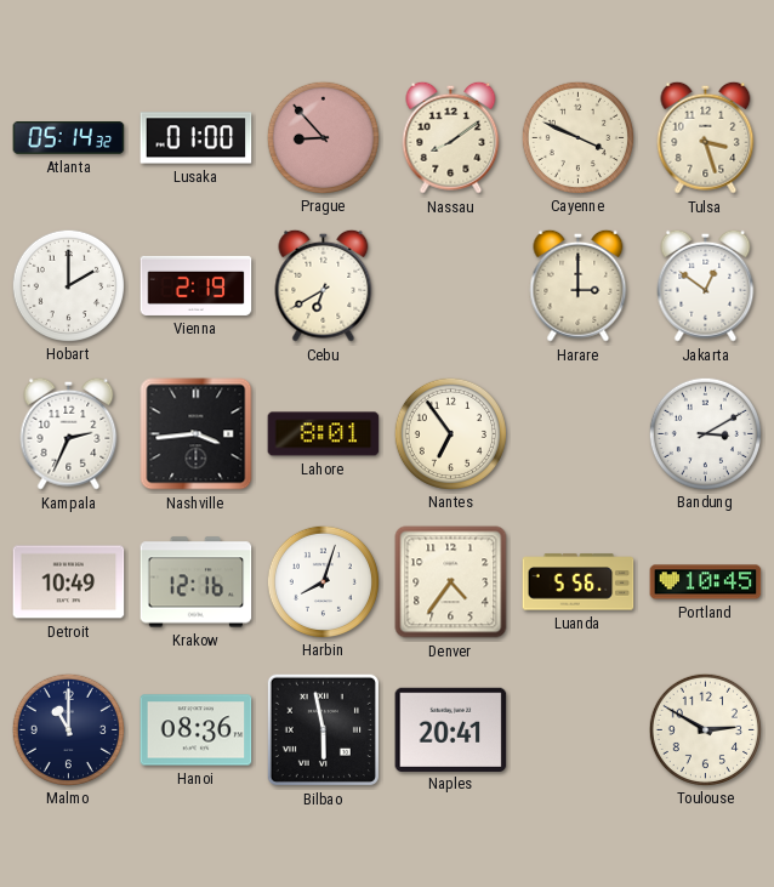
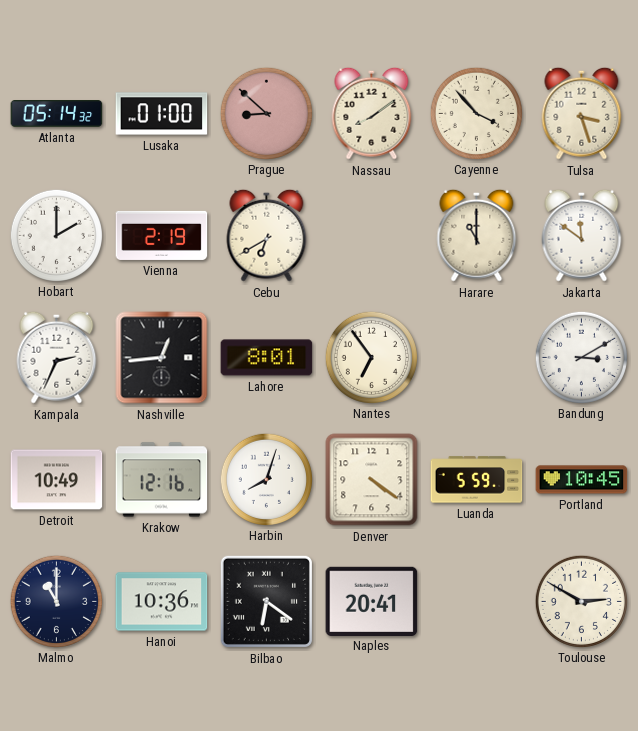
Prague: 8:53 -> 8:52 (266, 113)
Cayenne: 3:49 -> 3:53 (476, 113)
Harare: 3:00 -> 11:00 (477, 235)
Jakarta: 12:51 -> 11:51 (582, 235)
Nashville: 3:44 -> 12:44 (162, 358)
Denver: 4:36 -> 4:21 (372, 480)
Luanda: 5:56 -> 5:59 (477, 480)
Hanoi: 08:36 -> 10:36 (162, 602)
Bilbao: 5:58 -> 6:21 (266, 601)
